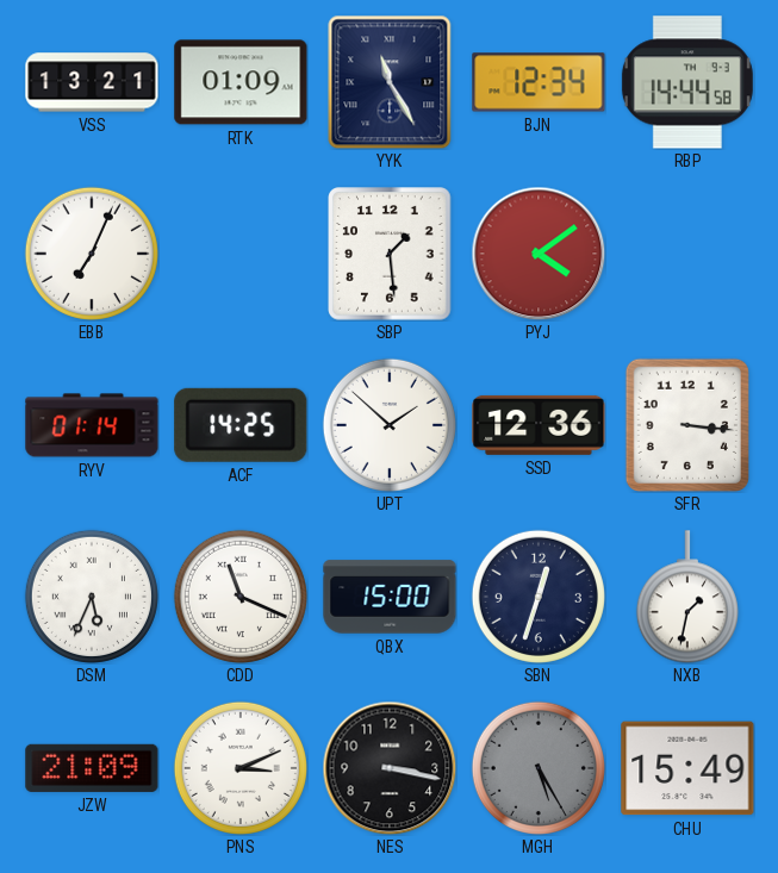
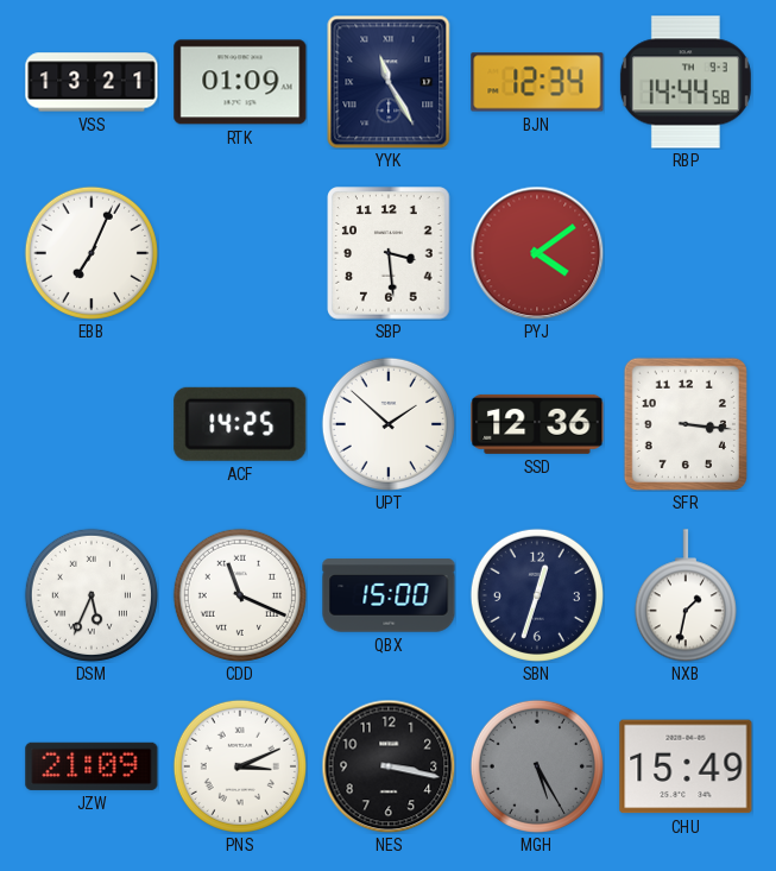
SBP: 1:29 -> 3:29 (389, 253)
RYV: 01:14 -> none (92, 425)
